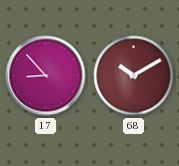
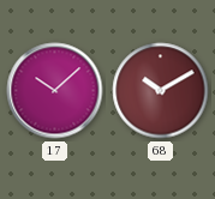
17: 8:53 -> 10:08 (55, 91)
